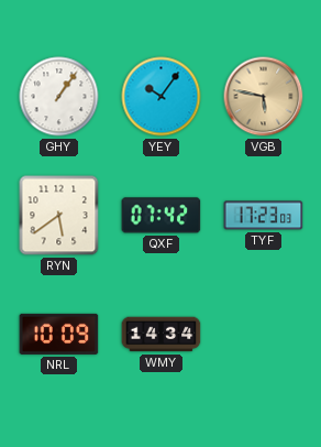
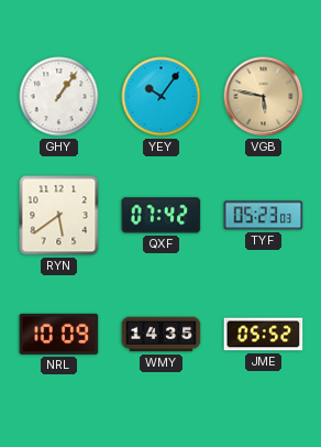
TYF: 17:23 -> 05:23 (264, 216)
WMY: 14:34 -> 14:35 (162, 335)
JME: none -> 05:52 (264, 335)
